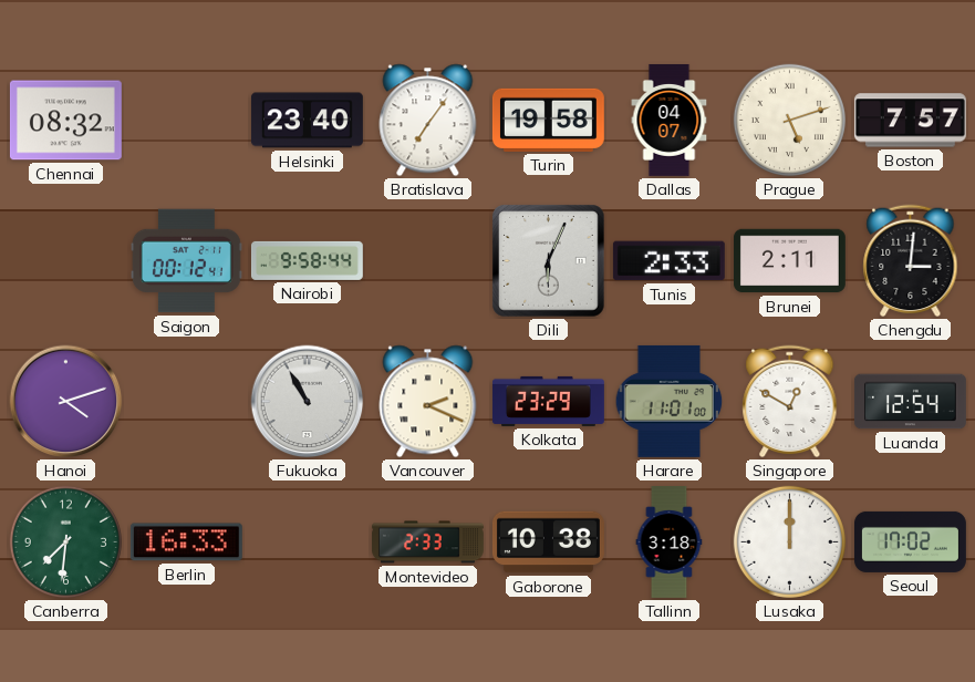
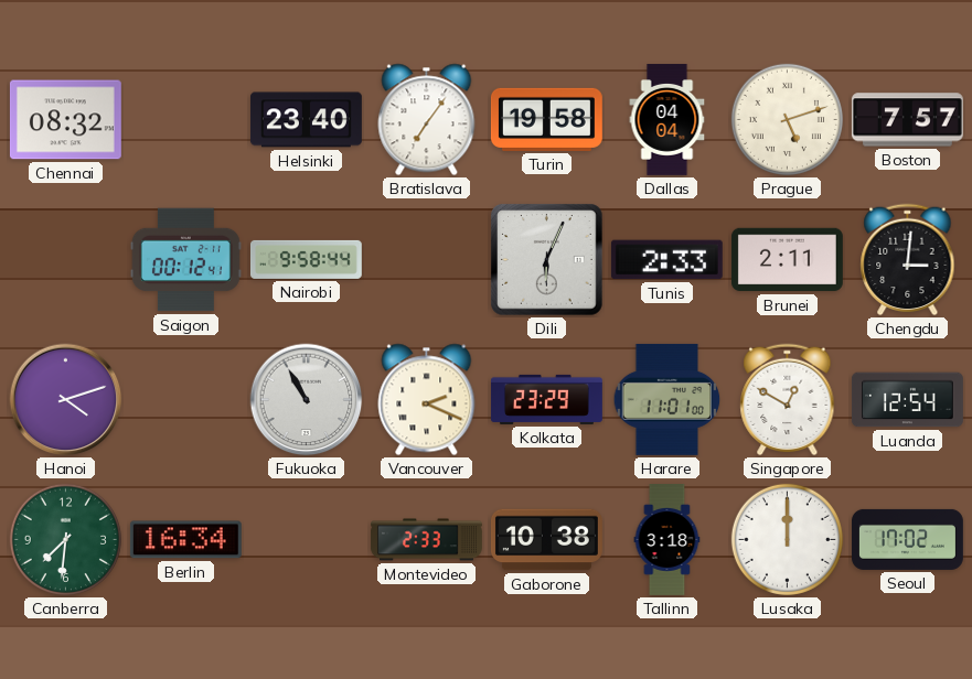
Dallas: 04:07 -> 04:04 (667, 119)
Berlin: 16:33 -> 16:34 (185, 540)
